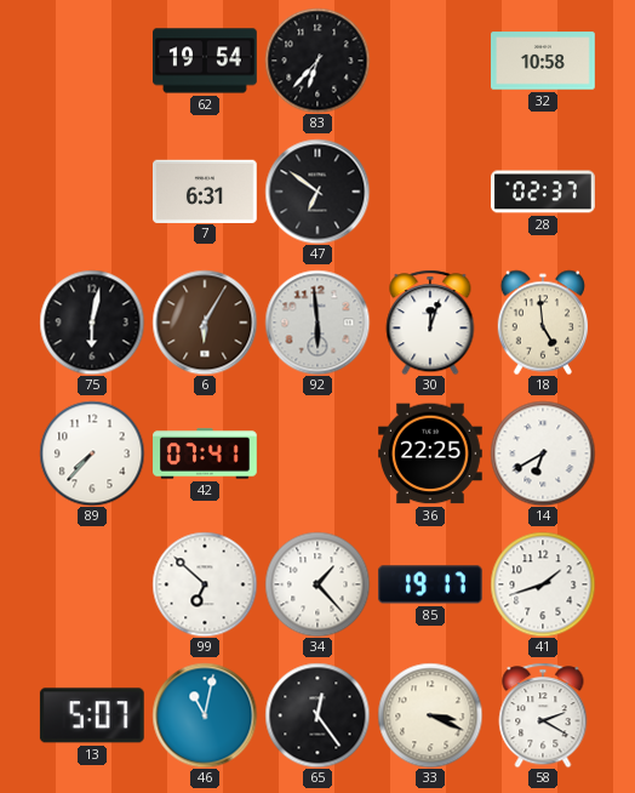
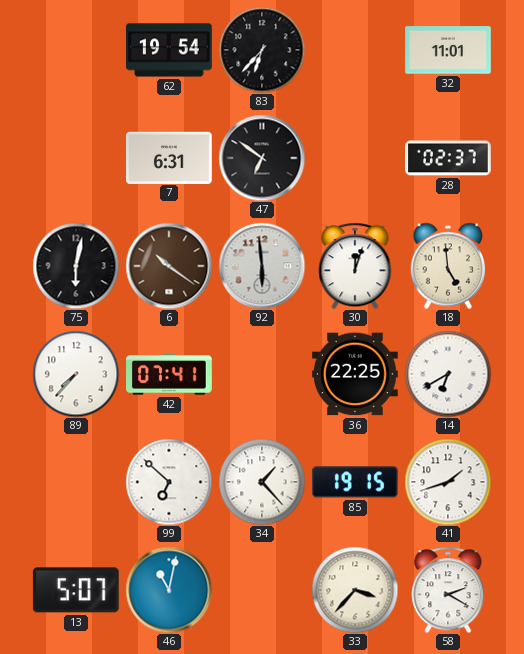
32: 10:58 -> 11:01 (449, 50)
6: 6:05 -> 10:21 (169, 266)
85: 19:17 -> 19:15 (355, 482)
65: 12:24 -> none (317, 715)
33: 3:19 -> 3:37 (355, 590)
